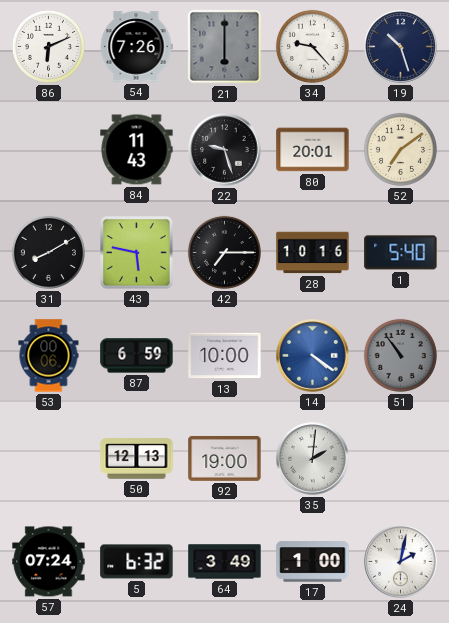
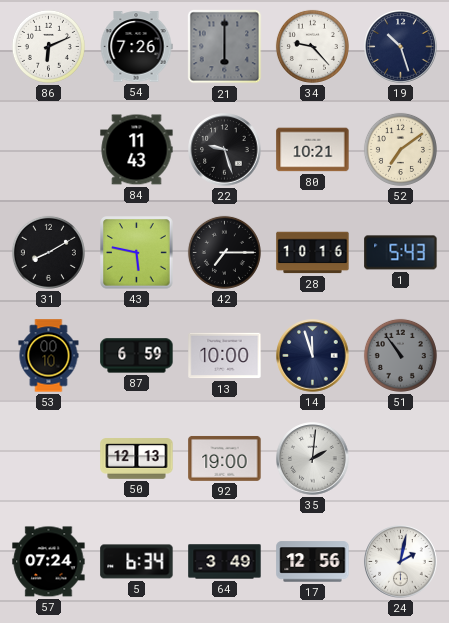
80: 20:01 -> 10:21 (313, 150)
1: 5:40 -> 5:43 (401, 253)
53: 00:06 -> 00:10 (49, 356)
14: 4:21 -> 11:57 (313, 356)
14 dial: blue -> navy (313, 356)
5: 6:32 -> 6:34 (137, 562)
17: 1:00 -> 12:56 (313, 562)
